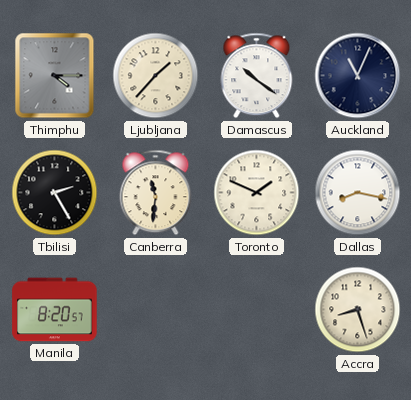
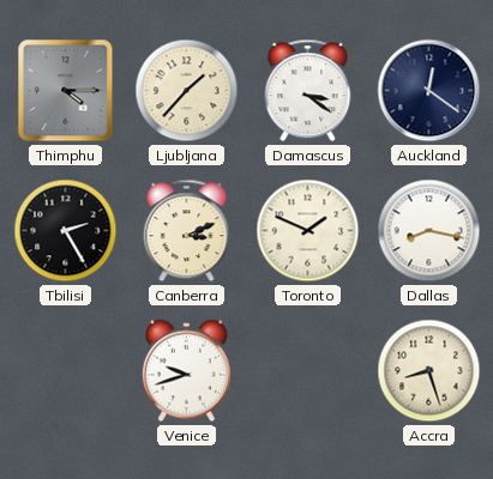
Damascus: 10:21 -> 3:21 (308, 91)
Auckland: 11:04 -> 12:21 (429, 91)
Canberra: 11:31 -> 3:11 (187, 231)
Manila: 8:20 -> none (55, 310)
Venice: none -> 9:42 (186, 371)
